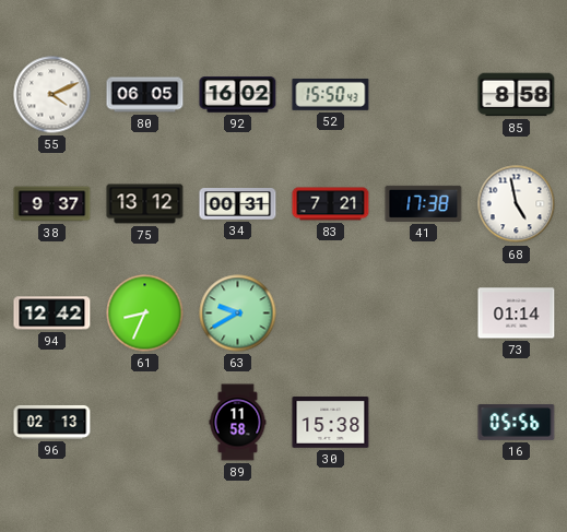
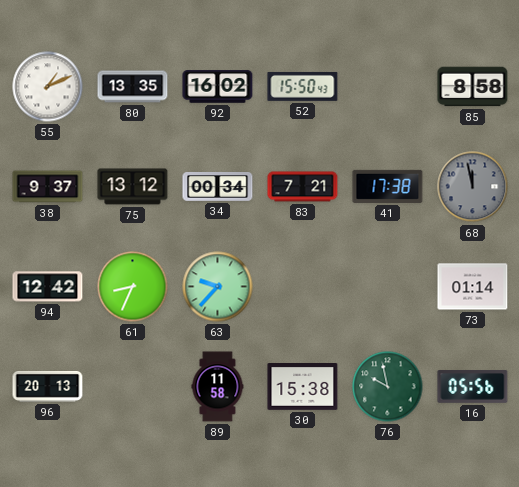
55: 4:11 -> 1:11 (48, 87)
80: 06:05 -> 13:35 (133, 87)
34: 00:31 -> 00:34 (218, 187)
68: 4:58 -> 11:58 (473, 187)
68 dial: white -> grey (473, 187)
63: 9:40 -> 9:37 (218, 287)
96: 02:13 -> 20:13 (48, 386)
76: none -> 9:58 (388, 387)
